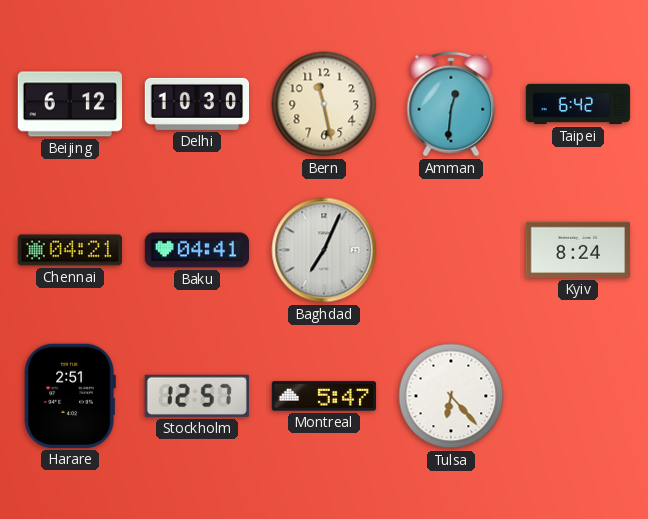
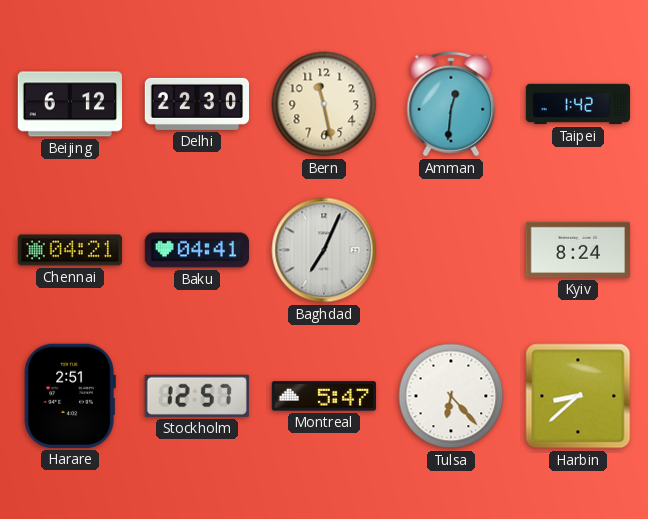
Delhi: 10:30 -> 22:30 (196, 104)
Taipei: 6:42 -> 1:42 (578, 104)
Harbin: none -> 8:38 (578, 396)
